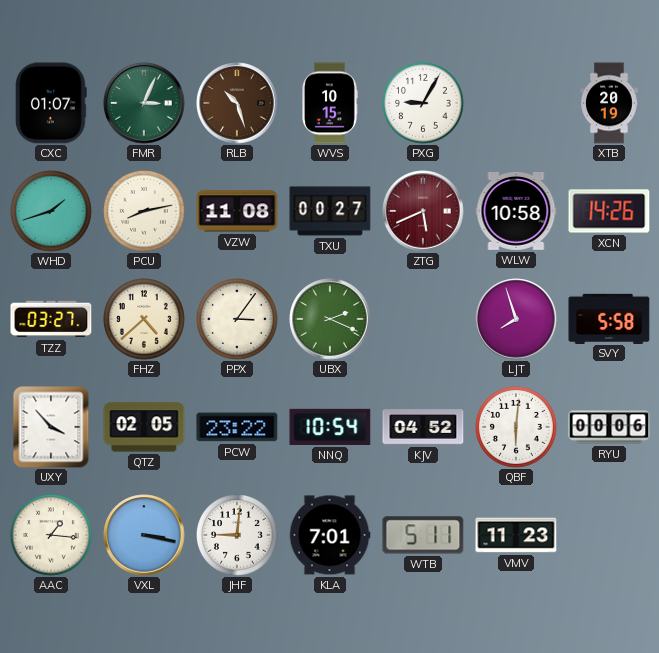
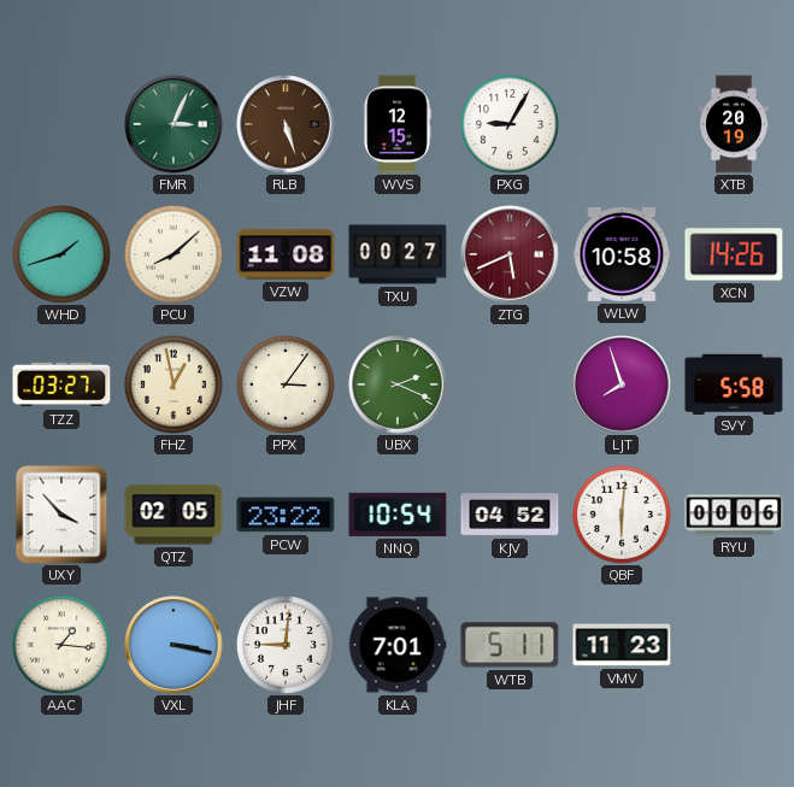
CXC: 01:07 -> none (51, 103)
RLB: 10:27 -> 5:27 (286, 124)
WVS: 10:15 -> 12:15 (398, 124)
PCU: 8:13 -> 8:08 (175, 256)
FHZ: 4:38 -> 12:58 (175, 386)
